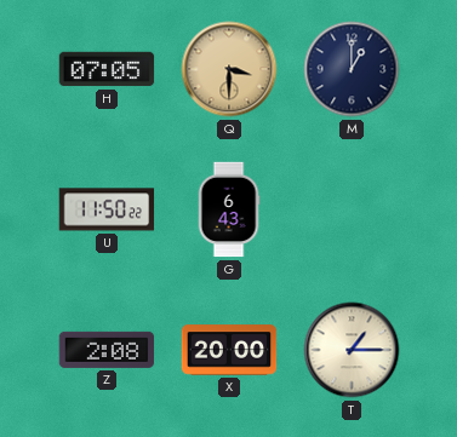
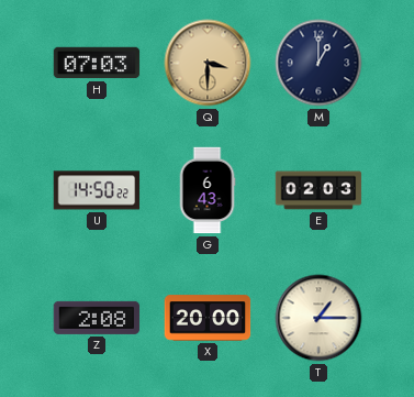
H: 07:05 -> 07:03 (97, 63)
U: 11:50 -> 14:50 (97, 190)
E: none -> 02:03 (318, 190)
